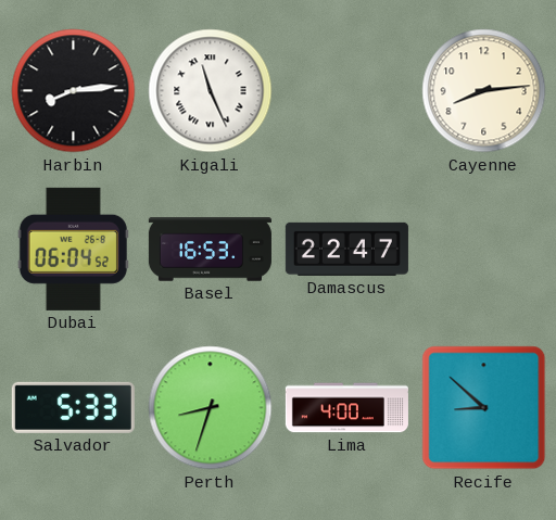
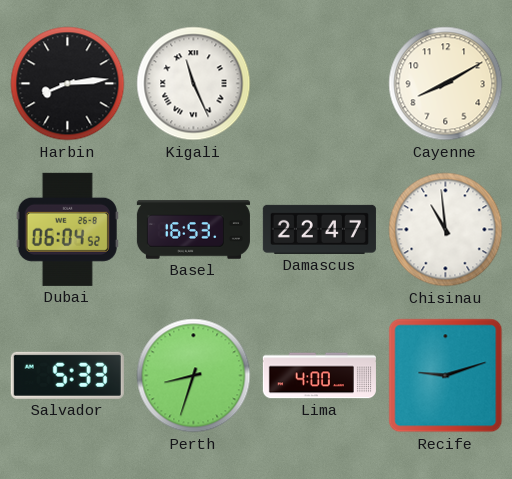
Cayenne: 8:14 -> 8:10 (446, 84)
Chisinau: none -> 10:59 (446, 230)
Recife: 8:52 -> 9:12 (446, 376)
